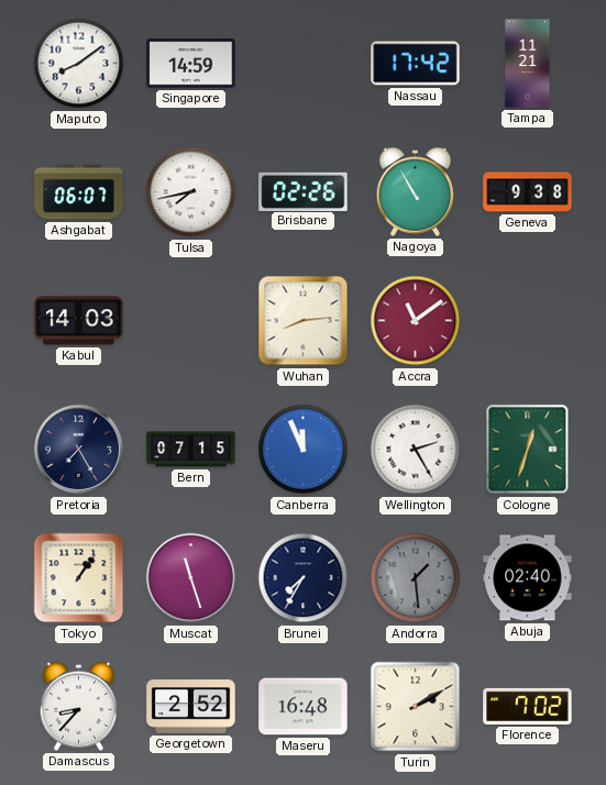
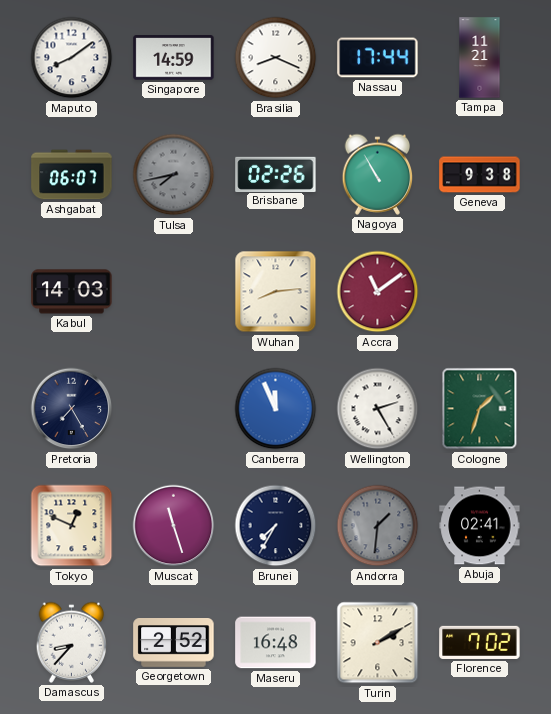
Brasilia: none -> 8:19 (276, 58)
Nassau: 17:42 -> 17:44 (378, 58)
Tulsa dial: white -> grey (174, 175)
Bern: 07:15 -> none (191, 450)
Cologne: 12:33 -> 1:33 (480, 409)
Tokyo: 1:06 -> 12:49 (72, 526)
Andorra: 1:29 -> 1:31 (378, 526)
Abuja: 02:40 -> 02:41 (480, 526)
